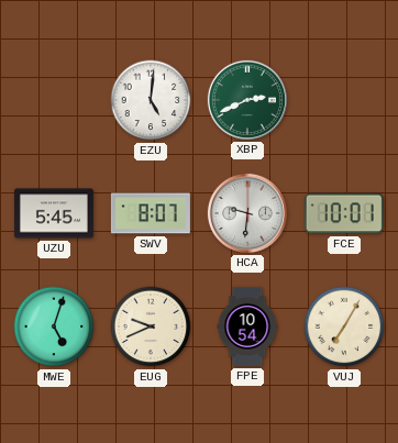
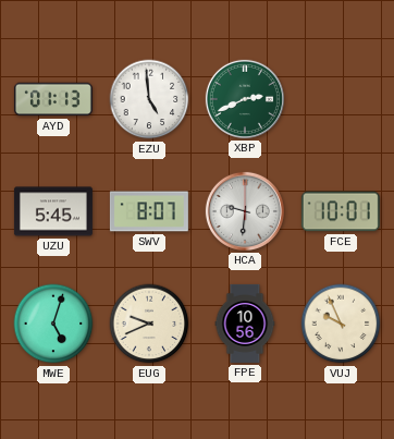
AYD: none -> 01:13 (53, 99)
EZU: 5:01 -> 4:59 (149, 99)
FPE: 10:54 -> 10:56 (245, 324)
VUJ: 7:05 -> 9:56 (341, 324)
